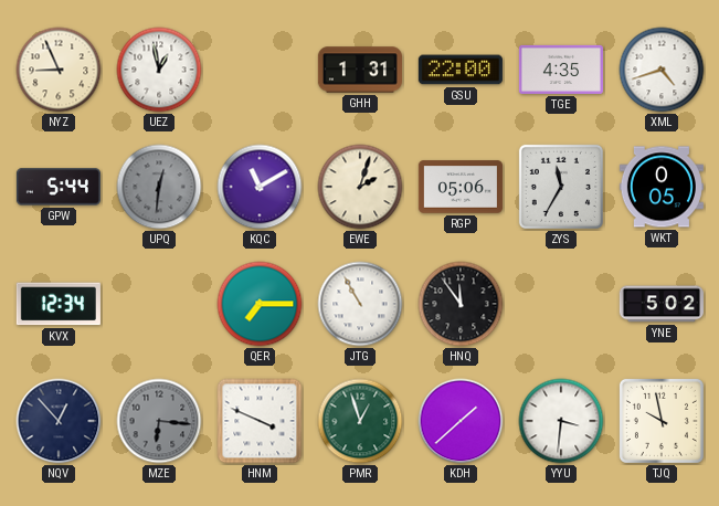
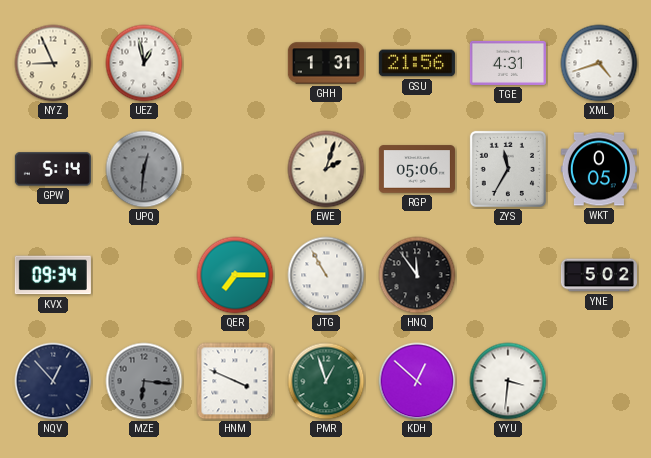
GSU: 22:00 -> 21:56 (417, 63)
TGE: 4:35 -> 4:31 (508, 63)
GPW: 5:44 -> 5:14 (53, 169)
KQC: 11:10 -> none (260, 187)
KVX: 12:34 -> 09:34 (53, 275)
KDH: 1:38 -> 12:52 (417, 381)
TJQ: 9:58 -> none (662, 421)
